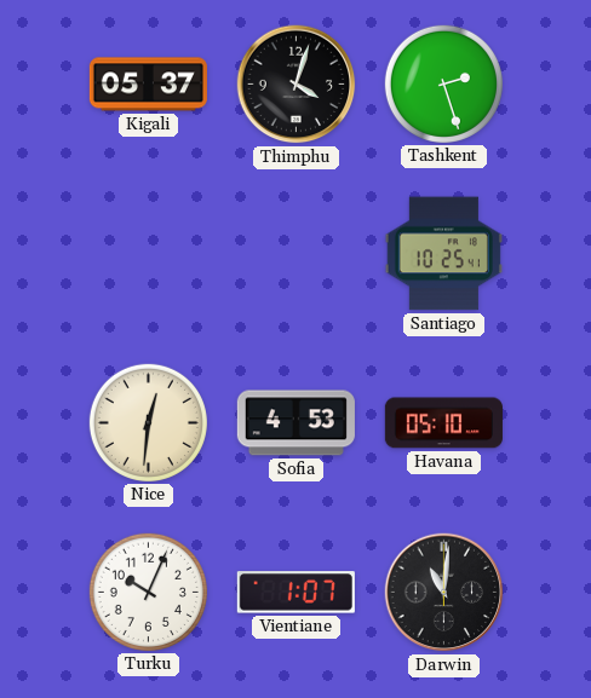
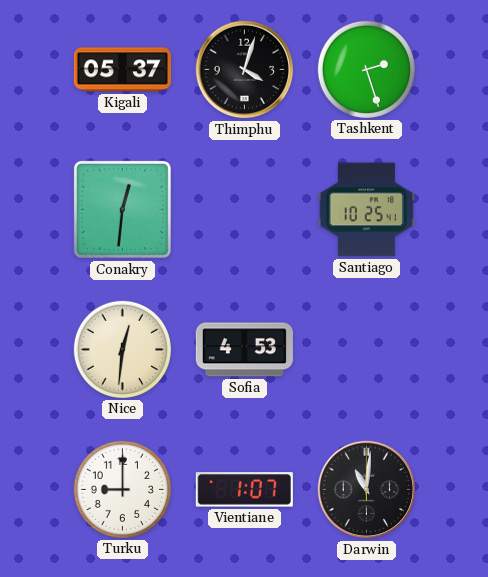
Conakry: none -> 12:31 (122, 209)
Havana: 05:10 -> none (443, 423)
Turku: 10:04 -> 9:00 (122, 489)
